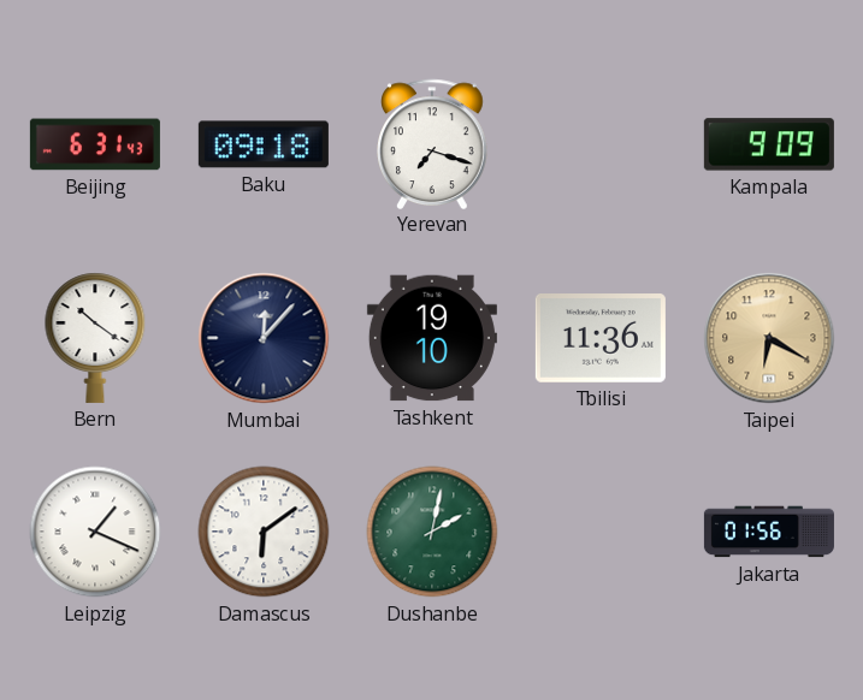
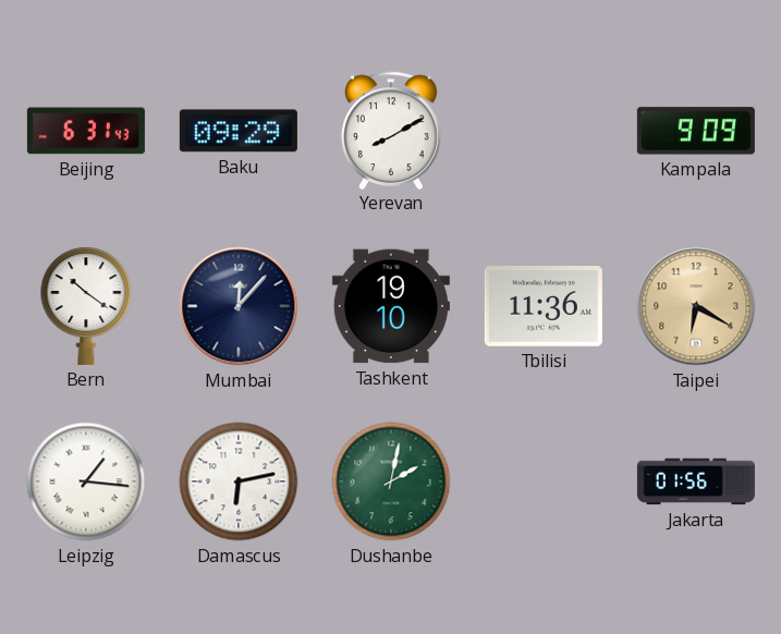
Baku: 09:18 -> 09:29 (239, 131)
Yerevan: 7:18 -> 8:10 (392, 130)
Leipzig: 1:19 -> 1:16 (86, 481)
Damascus: 6:09 -> 6:13 (239, 481)
